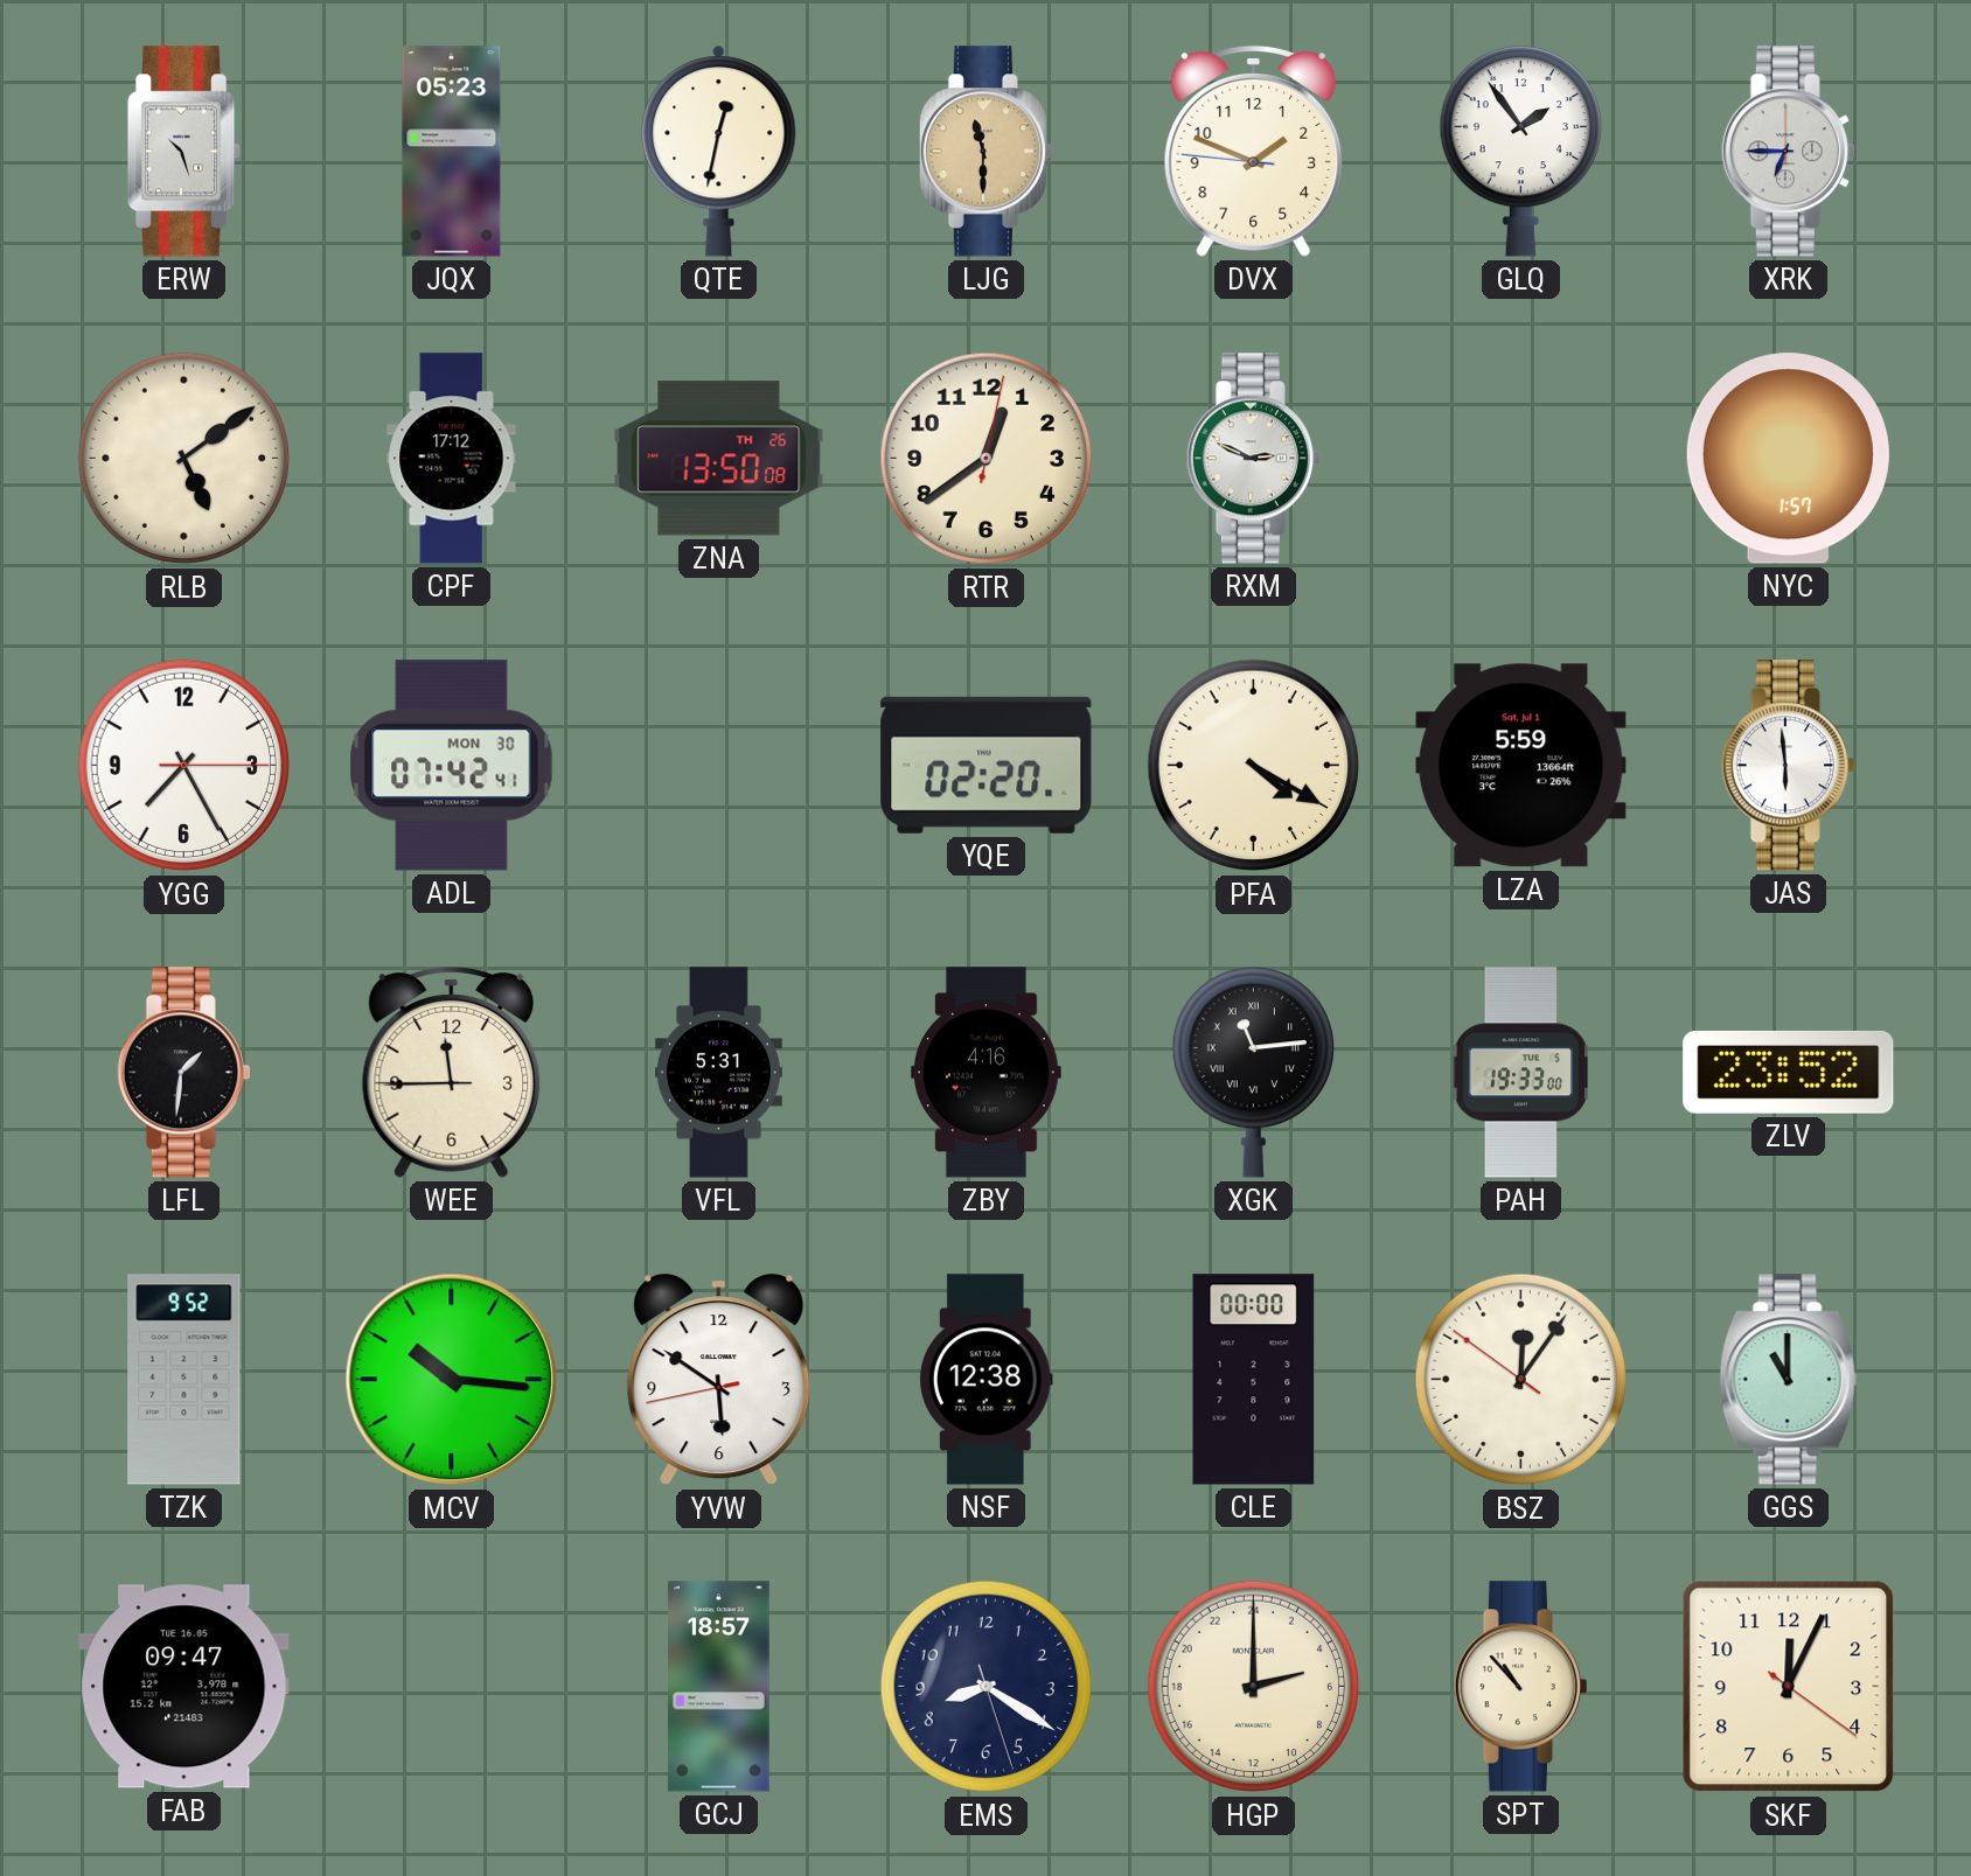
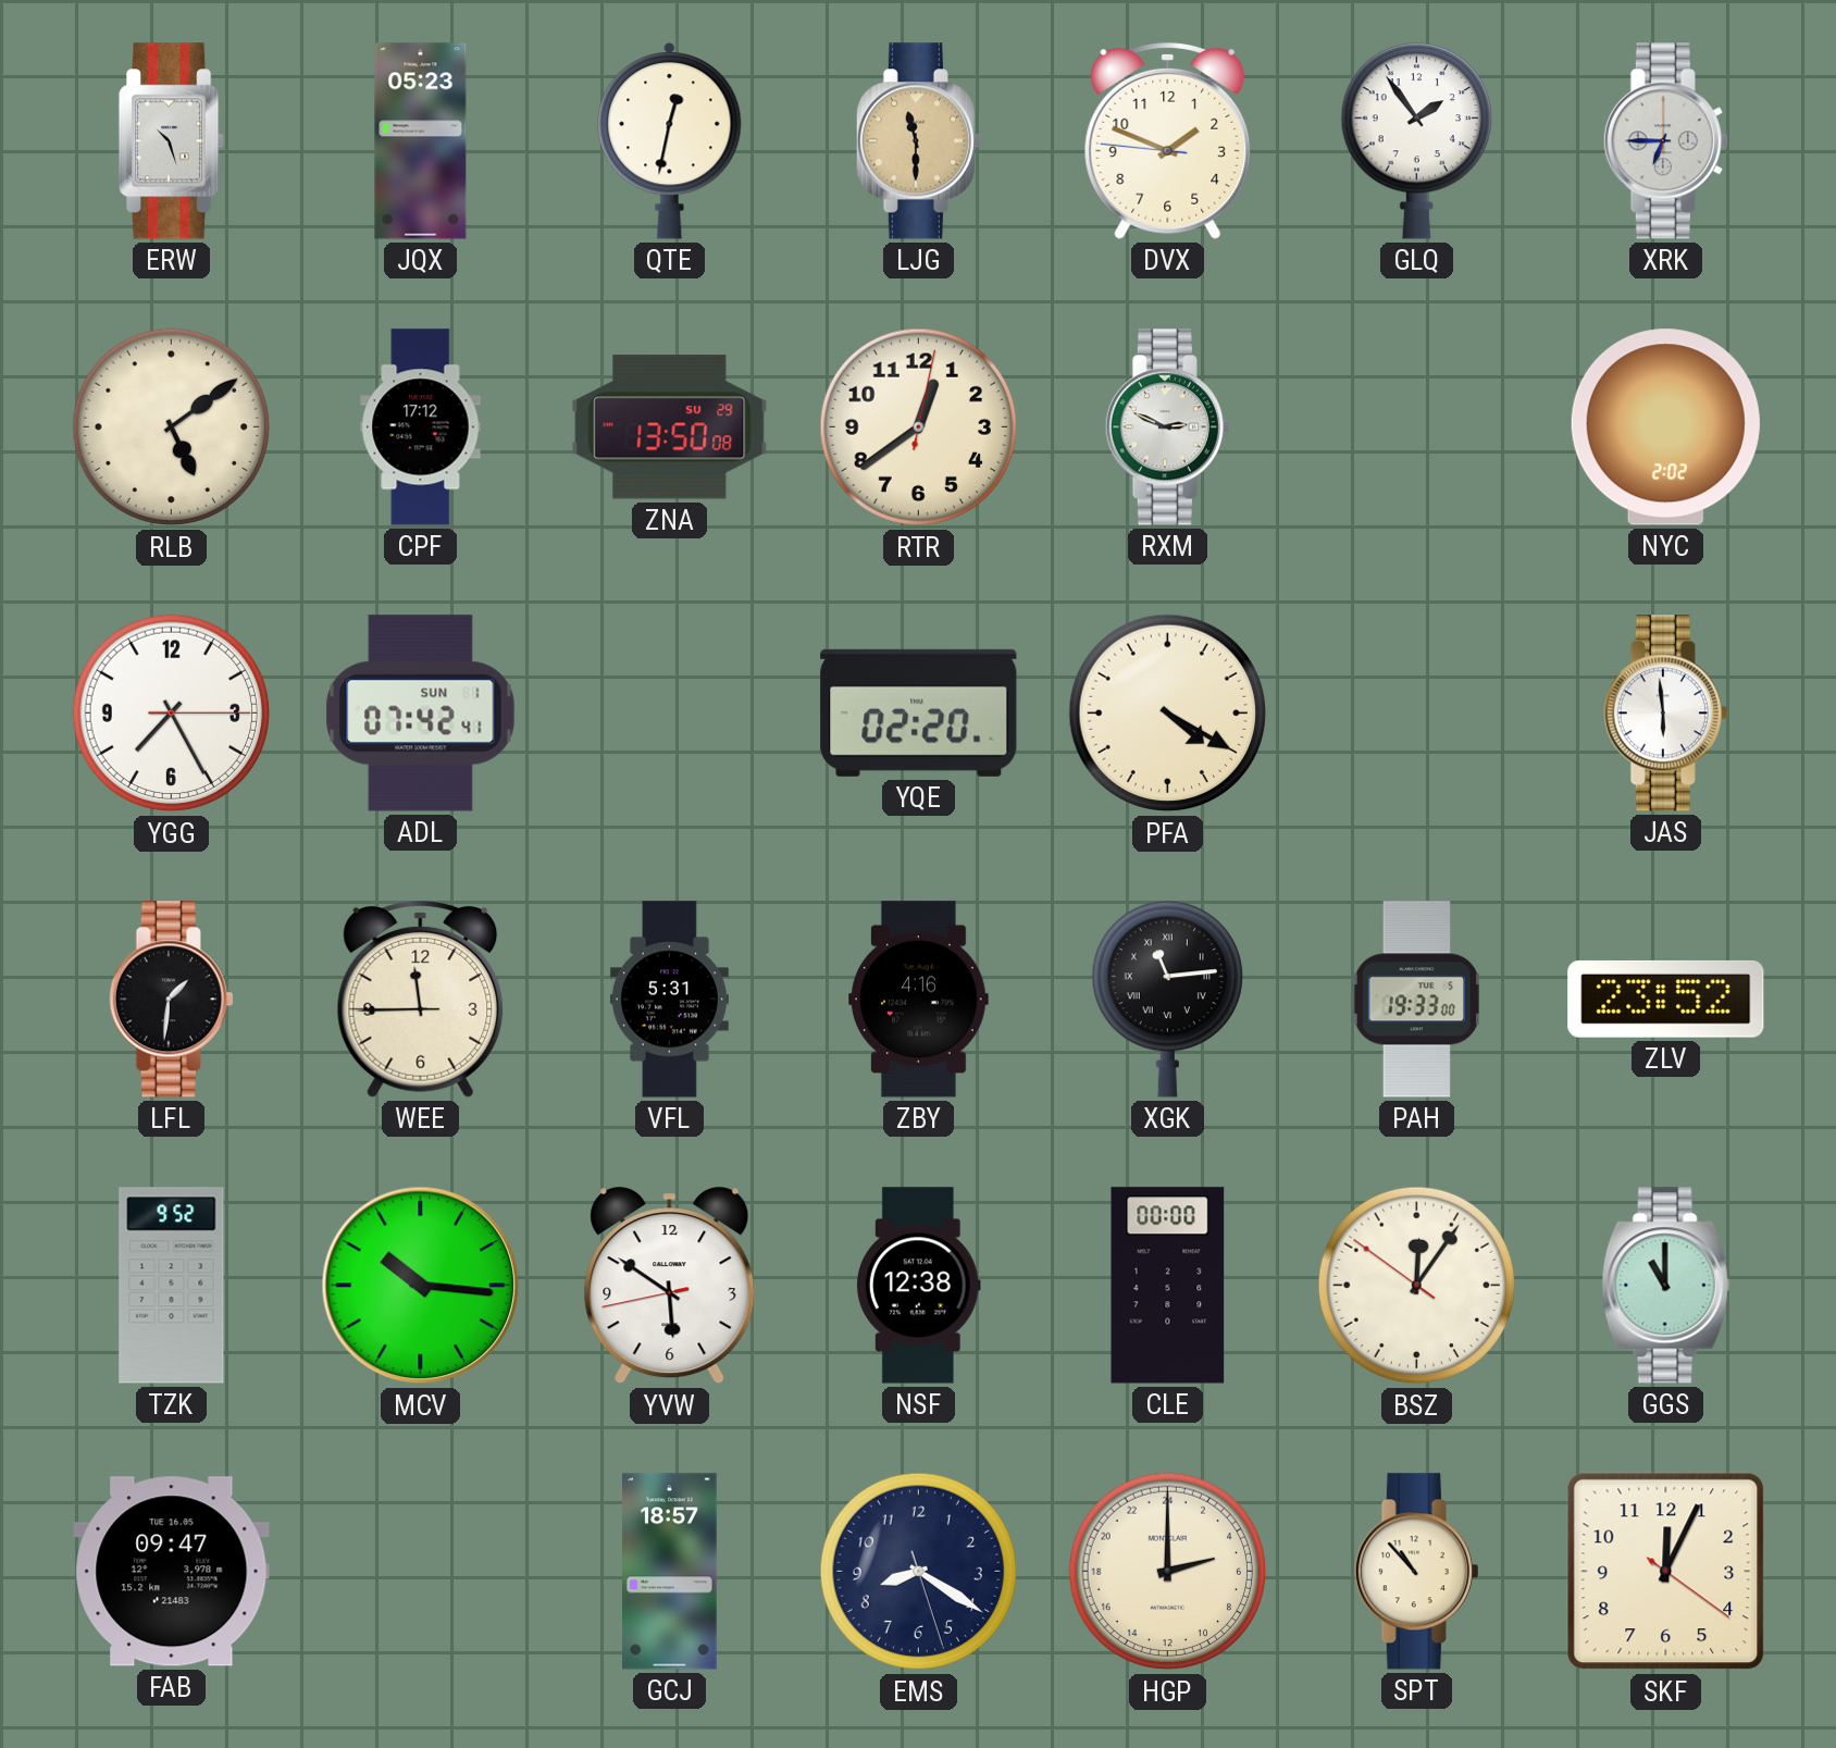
ZNA date: TH 26 -> SU 29 (670, 427)
NYC: 1:57 -> 2:02 (1665, 427)
ADL date: MON 30 -> SUN 1 (421, 714)
LZA: 5:59 -> none (1521, 766)
